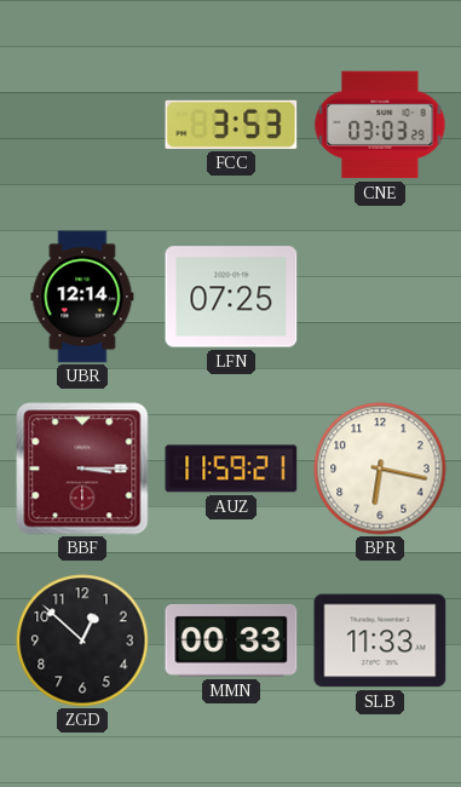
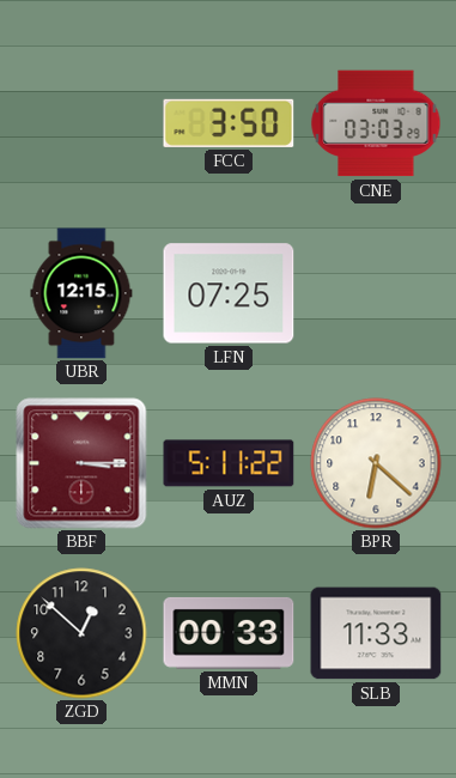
FCC: 3:53 -> 3:50 (229, 123)
UBR: 12:14 -> 12:15 (81, 293)
AUZ: 11:59 -> 5:11 (229, 463)
BPR: 6:17 -> 6:22 (376, 463)
